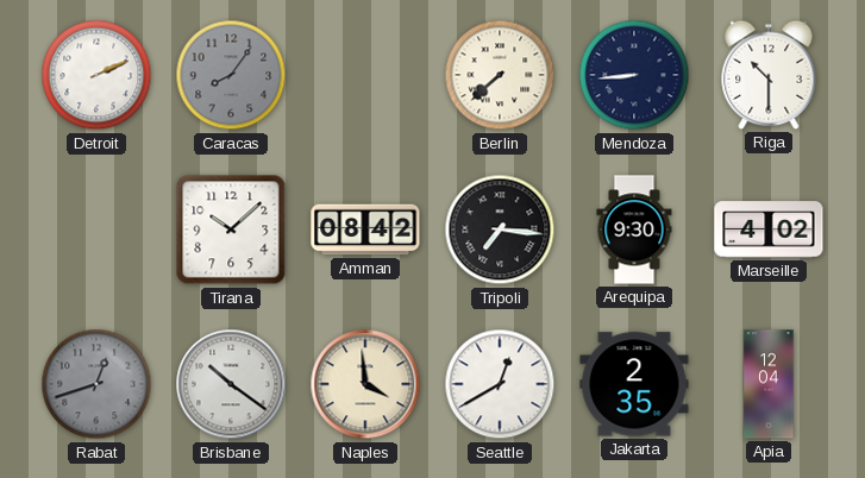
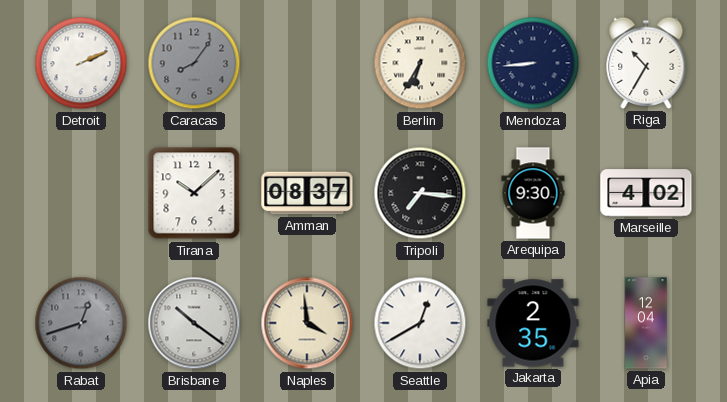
Berlin: 7:38 -> 6:35 (420, 63)
Riga: 10:30 -> 10:35 (646, 63)
Amman: 08:42 -> 08:37 (307, 193)
